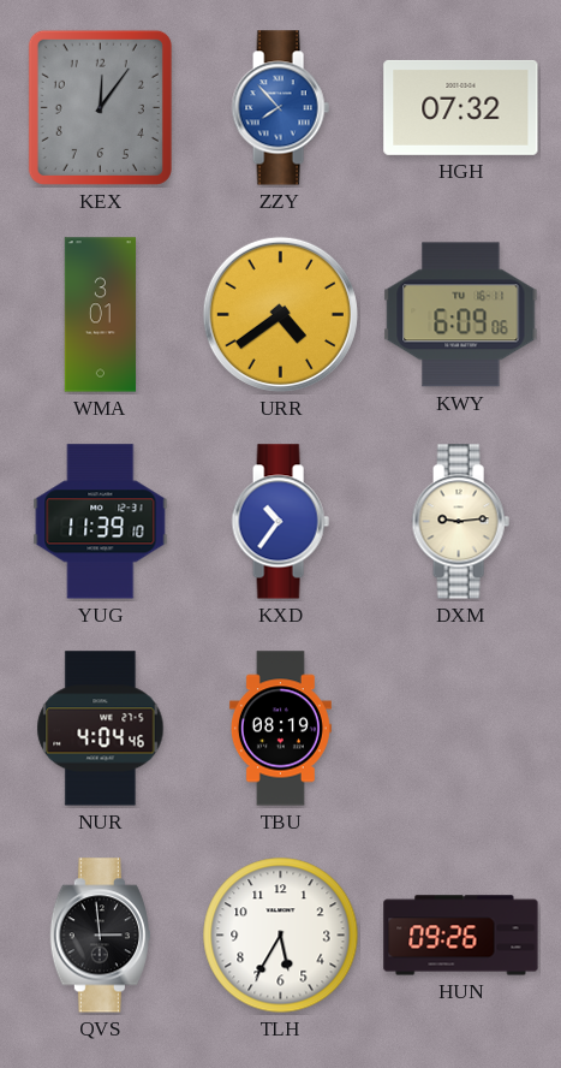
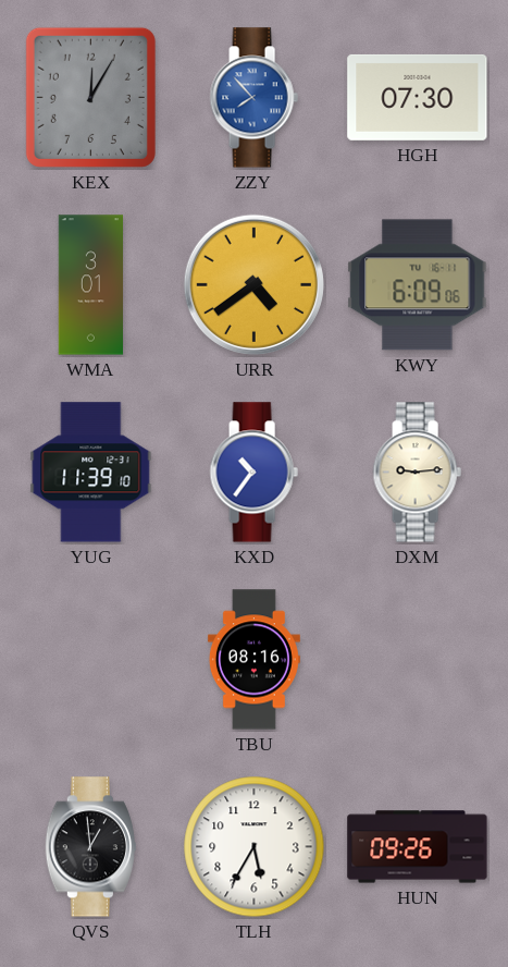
KEX: 12:06 -> 12:05 (90, 97)
HGH: 07:32 -> 07:30 (418, 97)
NUR: 4:04 -> none (101, 729)
TBU: 08:19 -> 08:16 (253, 660)
QVS: 2:59 -> 12:59 (90, 847)
